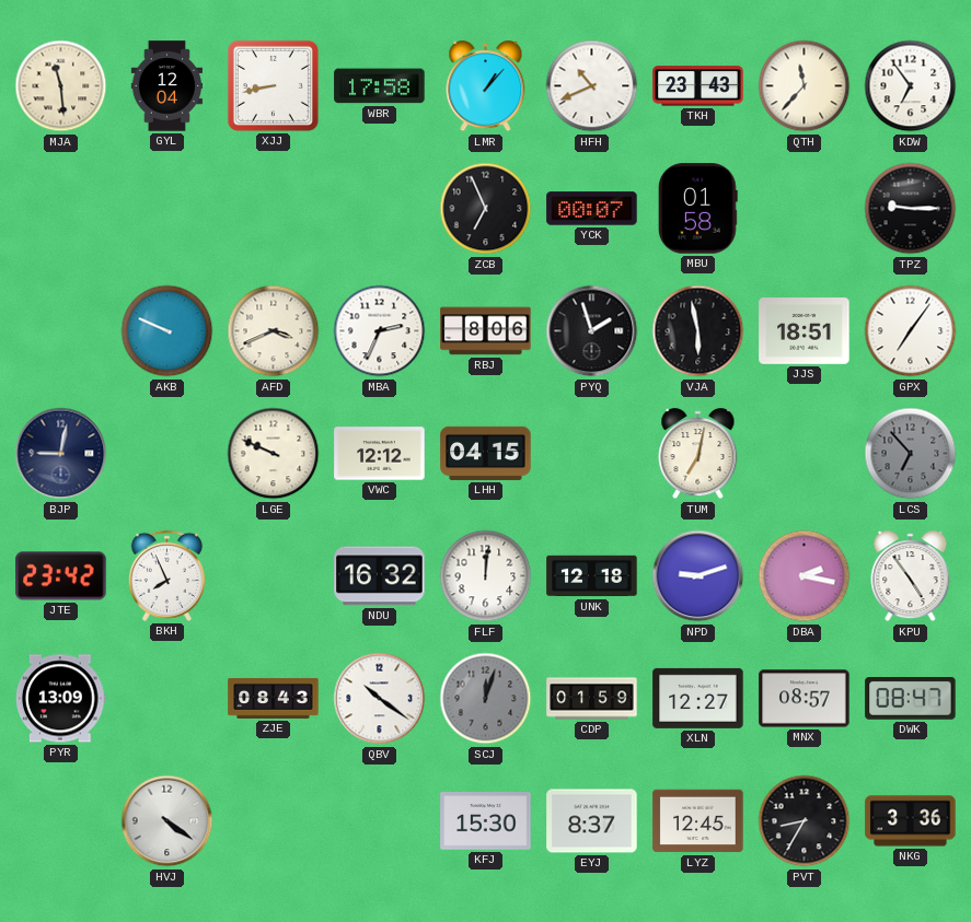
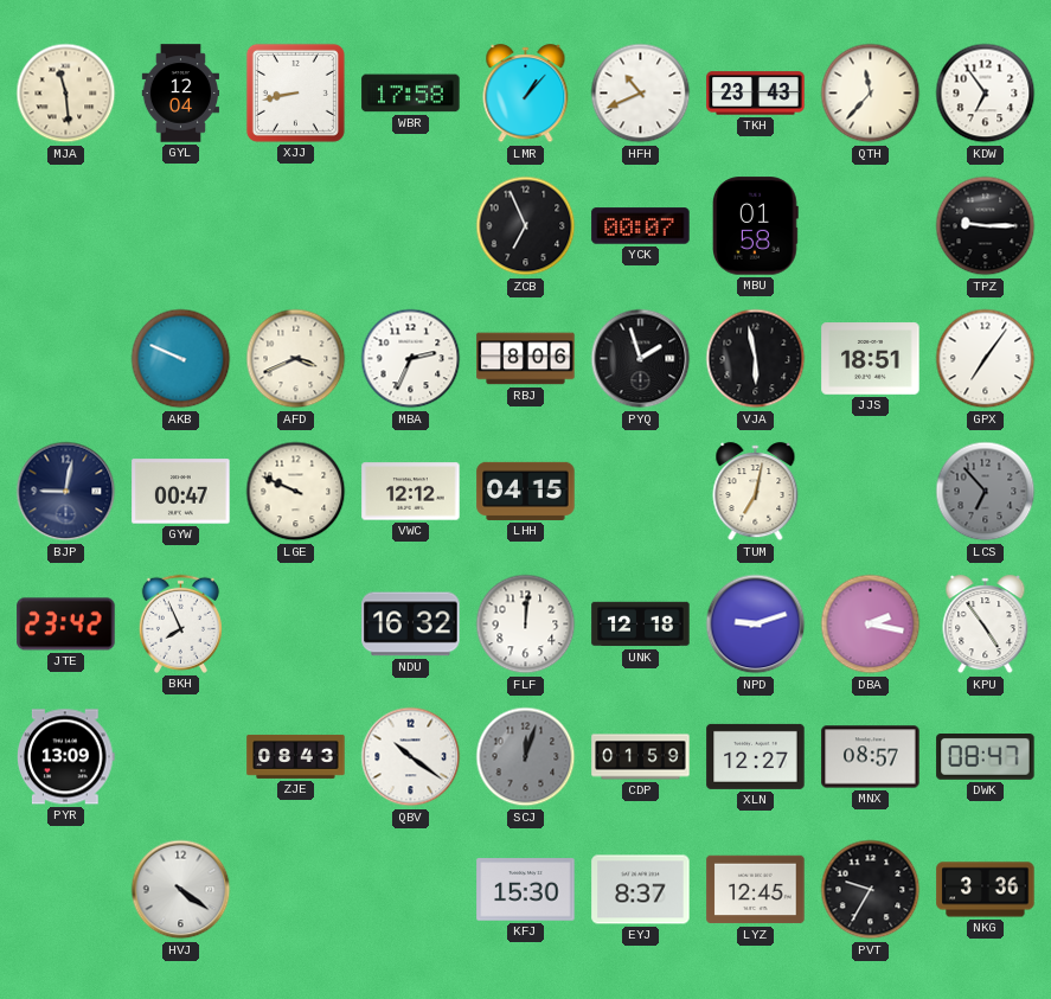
GYW: none -> 00:47 (181, 492)
PVT: 8:35 -> 9:35 (871, 890)
